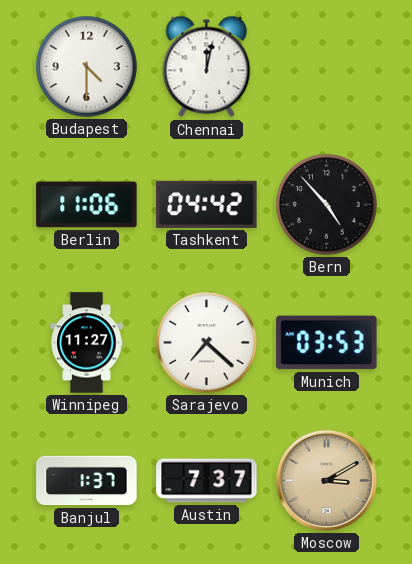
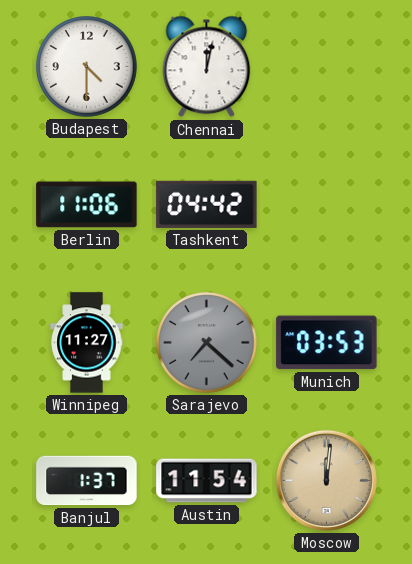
Bern: 4:53 -> none (327, 205)
Sarajevo dial: white -> grey (207, 343)
Austin: 7:37 -> 11:54 (207, 481)
Moscow: 3:10 -> 12:01 (326, 480)
